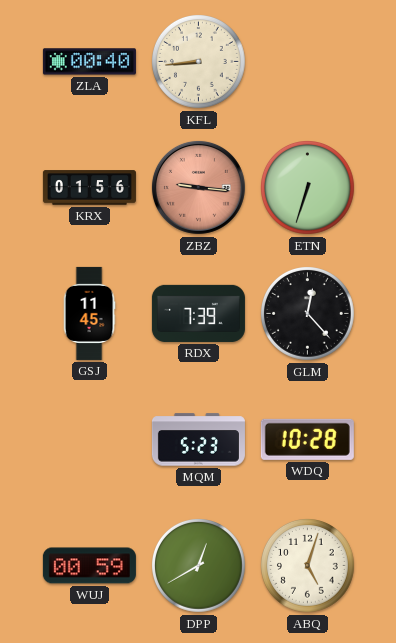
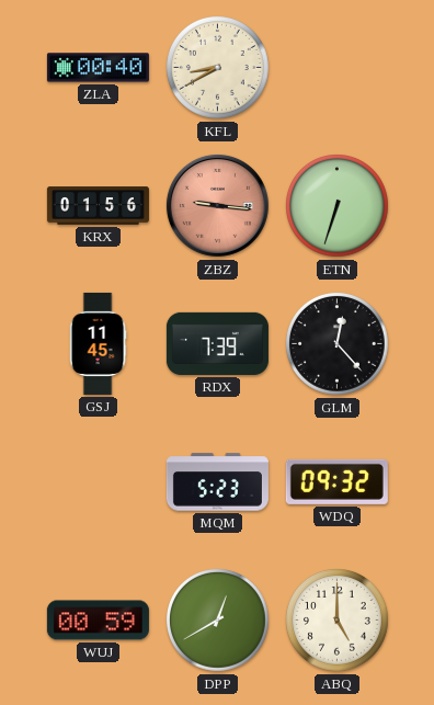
KFL: 8:44 -> 8:40 (218, 68)
WDQ: 10:28 -> 09:32 (336, 481)
ABQ: 5:03 -> 5:00 (338, 621)
